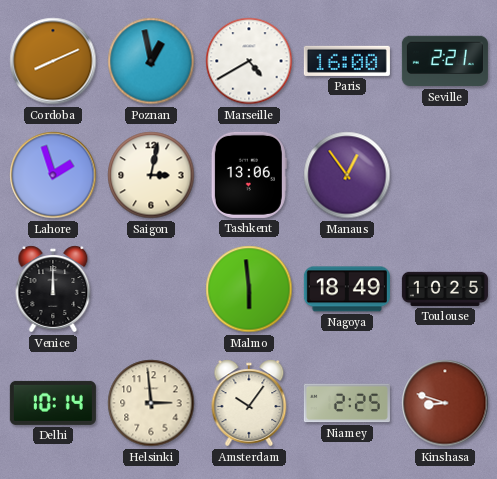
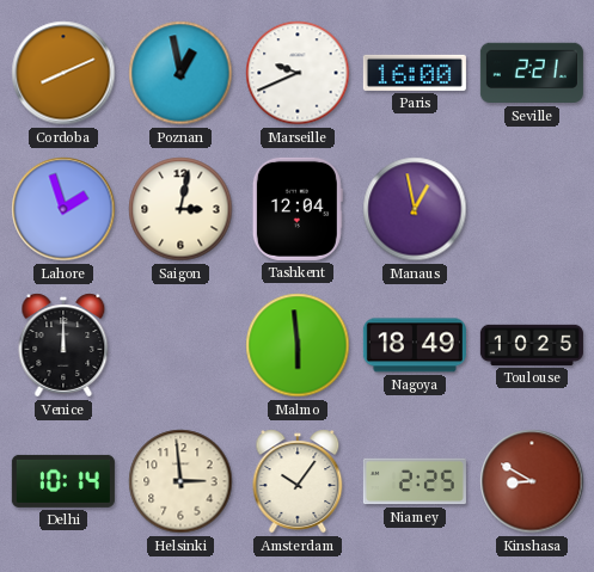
Marseille: 4:40 -> 9:41 (298, 73)
Tashkent: 13:06 -> 12:04 (298, 209)
Manaus: 12:54 -> 12:58 (415, 209)
Kinshasa: 8:48 -> 8:50 (532, 481)
